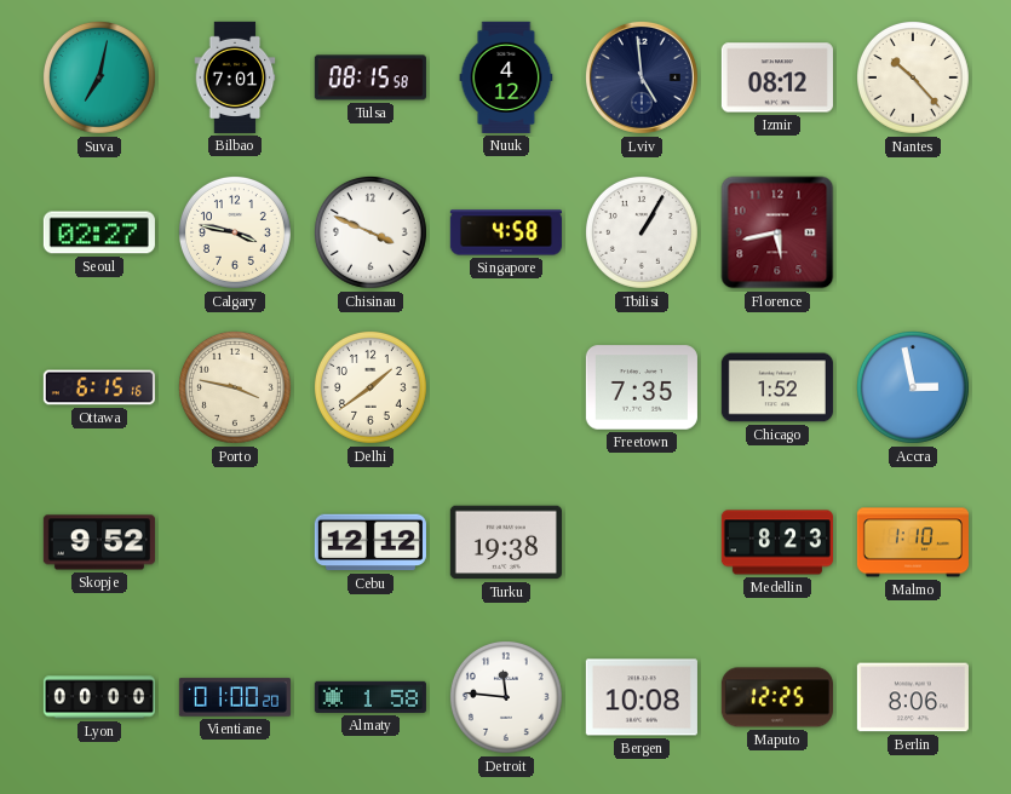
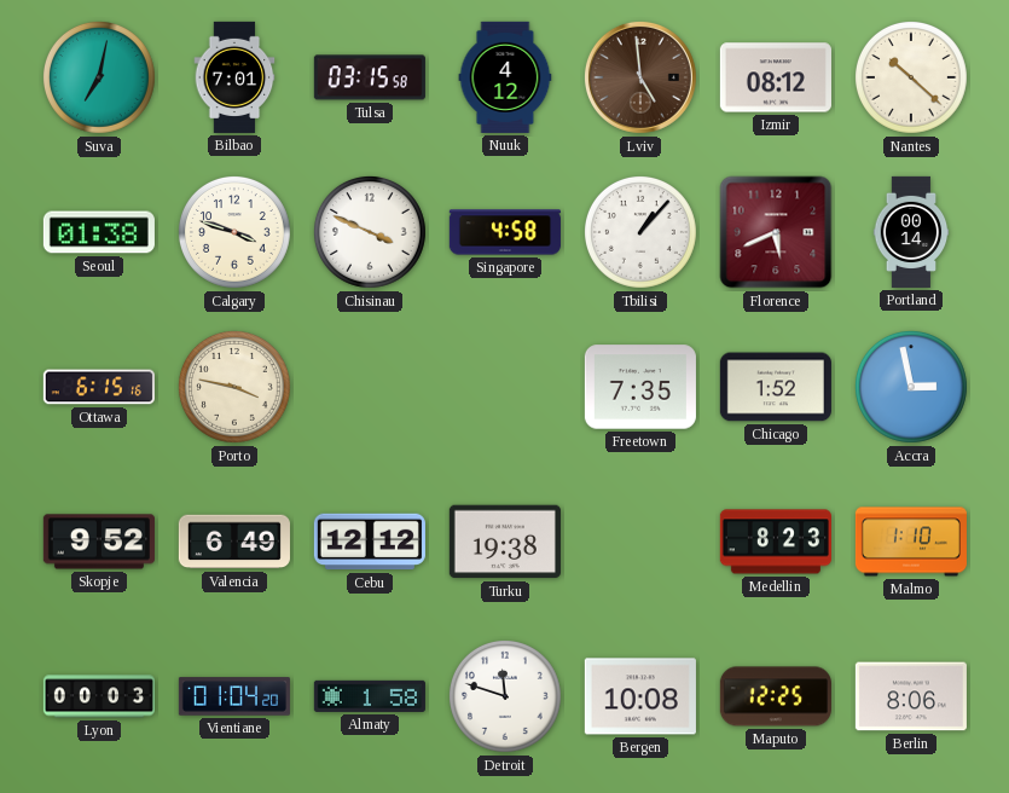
Tulsa: 08:15 -> 03:15 (370, 77)
Lviv dial: navy -> brown (640, 77)
Nantes: 10:23 -> 10:22 (911, 77)
Seoul: 02:27 -> 01:38 (99, 232)
Calgary: 3:47 -> 3:48 (234, 232)
Tbilisi: 1:05 -> 1:07 (640, 232)
Florence: 5:43 -> 5:41 (776, 232)
Portland: none -> 00:14 (911, 232)
Delhi: 1:39 -> none (370, 387)
Valencia: none -> 6:49 (234, 542)
Lyon: 00:00 -> 00:03 (99, 696)
Vientiane: 01:00 -> 01:04 (234, 696)
Detroit: 11:46 -> 11:48 (505, 696)
